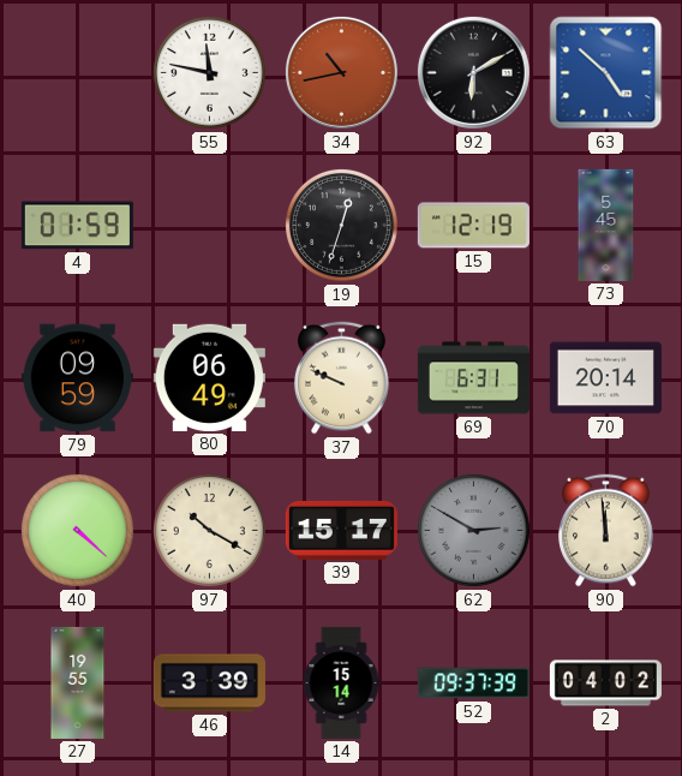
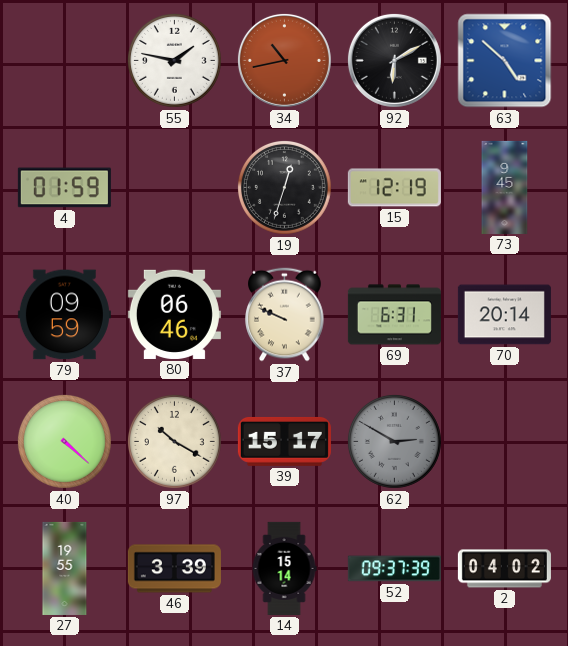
55: 11:47 -> 1:47 (174, 60)
73: 5:45 -> 9:45 (505, 187)
80: 06:49 -> 06:46 (174, 314)
90: 11:59 -> none (606, 531)
